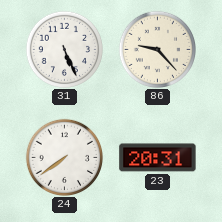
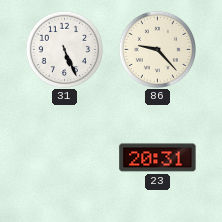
24: 7:39 -> none (64, 157)
